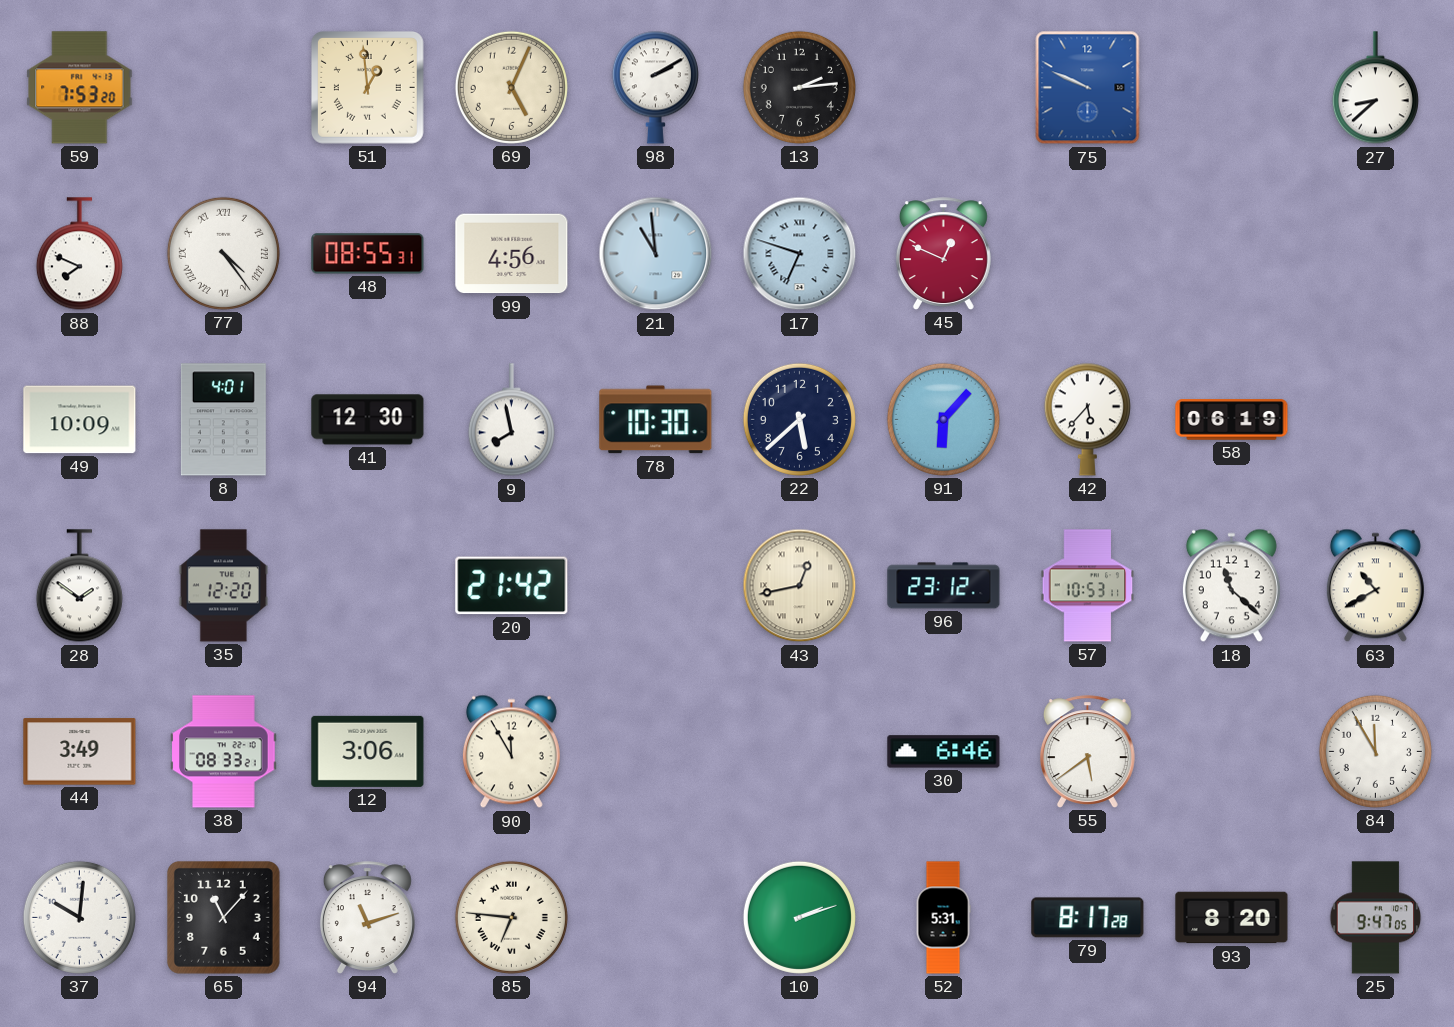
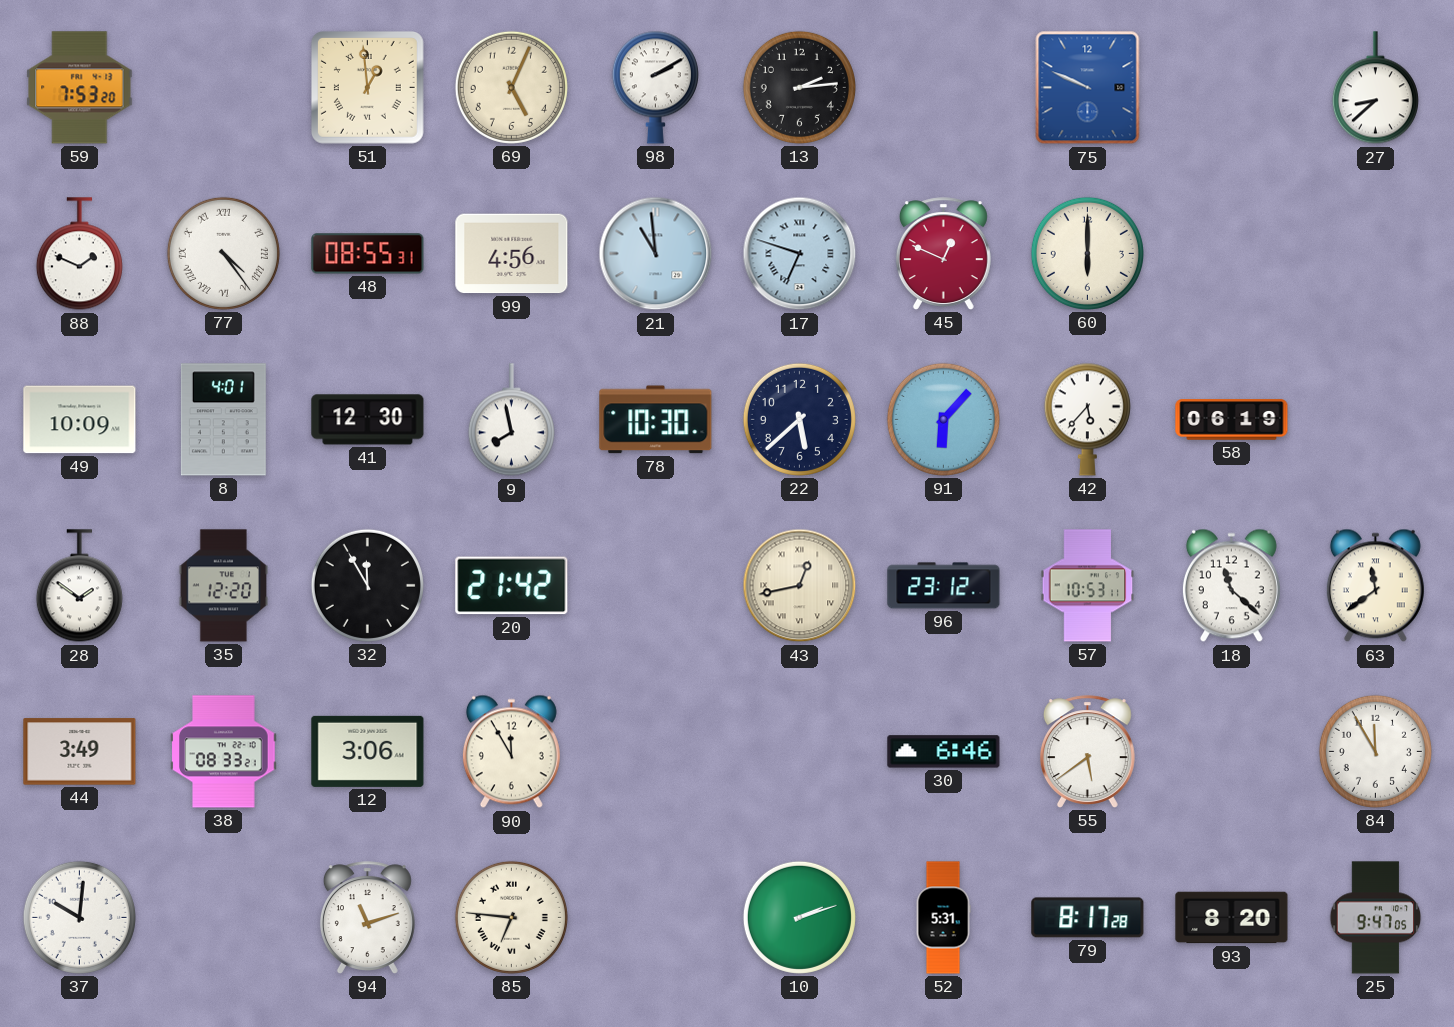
88: 7:49 -> 1:49 (79, 254)
60: none -> 6:00 (1087, 253)
32: none -> 11:55 (367, 585)
63: 10:40 -> 11:39 (1375, 586)
65: 11:07 -> none (223, 917)
